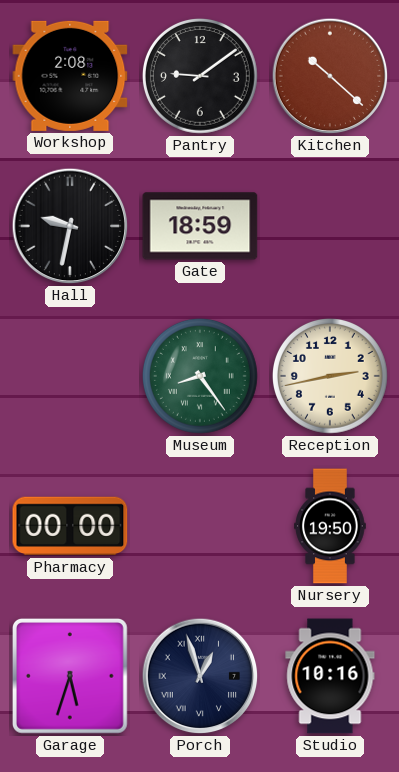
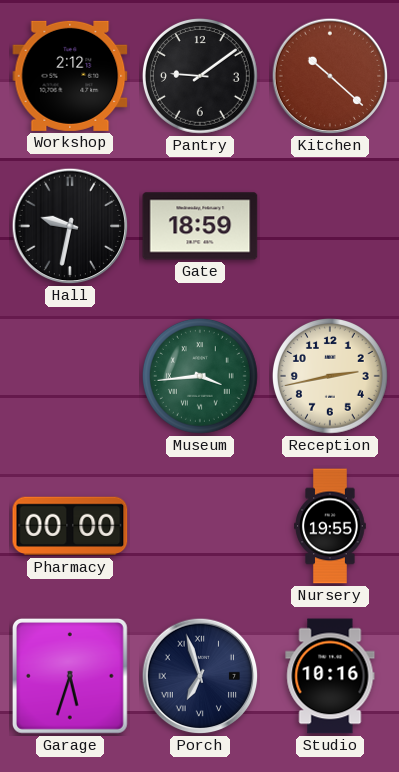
Workshop: 2:08 -> 2:12 (70, 76)
Museum: 8:24 -> 3:44 (200, 376)
Nursery: 19:50 -> 19:55 (330, 526)
Porch: 12:57 -> 6:57 (200, 676)
